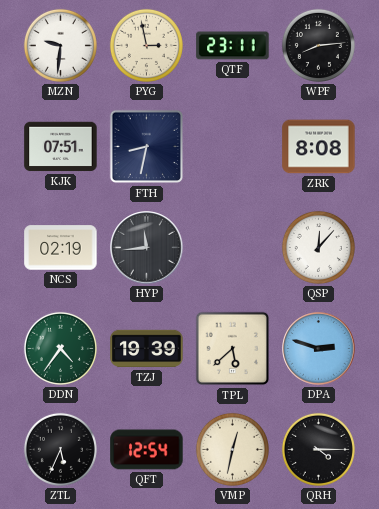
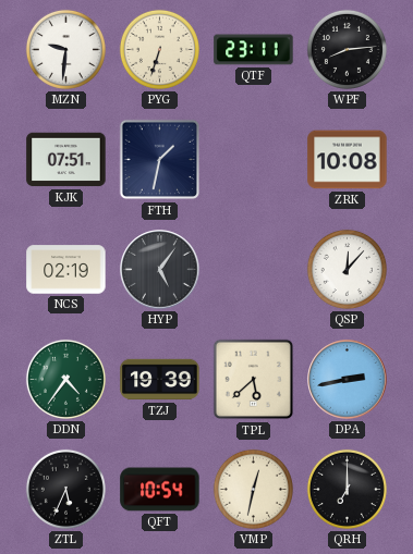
PYG: 2:58 -> 6:33 (159, 49)
FTH: 8:32 -> 1:32 (160, 160)
ZRK: 8:08 -> 10:08 (348, 160)
HYP: 11:44 -> 5:06 (160, 270)
DPA: 2:48 -> 2:43 (348, 380)
QFT: 12:54 -> 10:54 (160, 490)
QRH: 4:15 -> 7:00 (347, 489)
